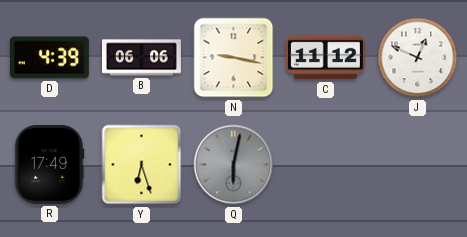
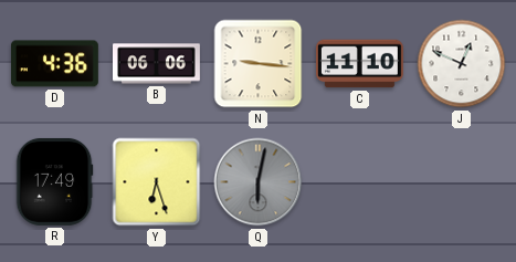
D: 4:39 -> 4:36 (54, 64)
N: 9:17 -> 9:16 (259, 64)
C: 11:12 -> 11:10 (359, 64)
